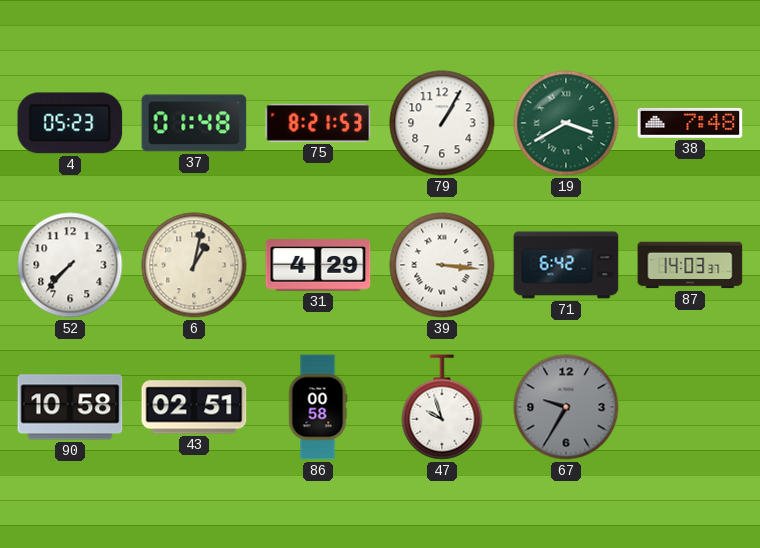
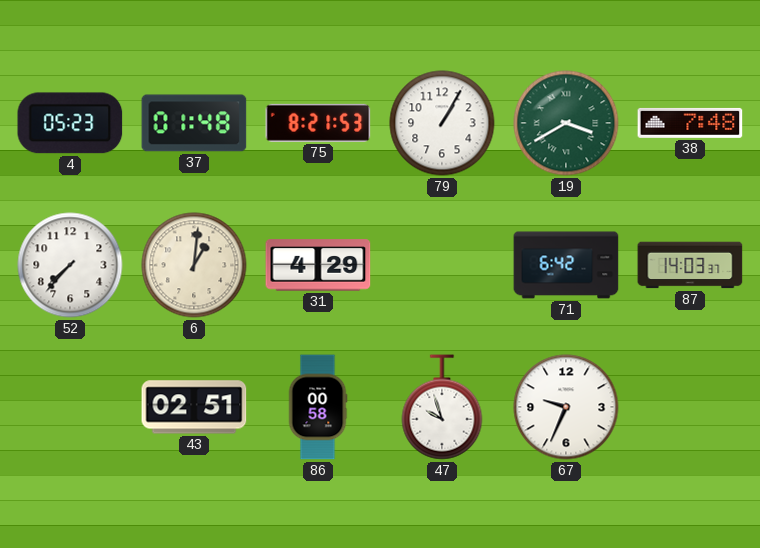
6: 1:02 -> 1:01 (194, 265)
39: 3:16 -> none (442, 265)
90: 10:58 -> none (70, 407)
67: 9:35 -> 9:34 (566, 407)
67 dial: grey -> white (566, 407)
